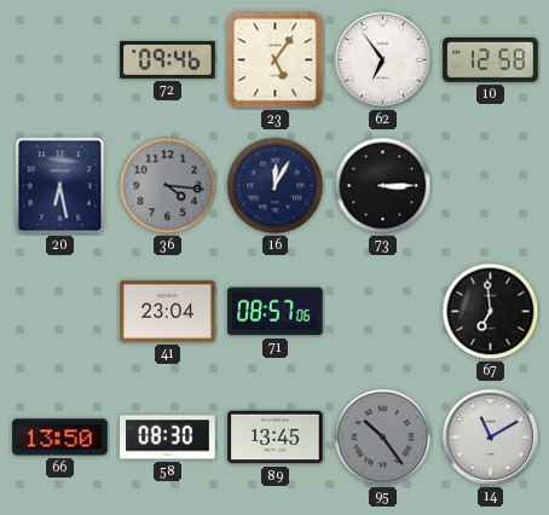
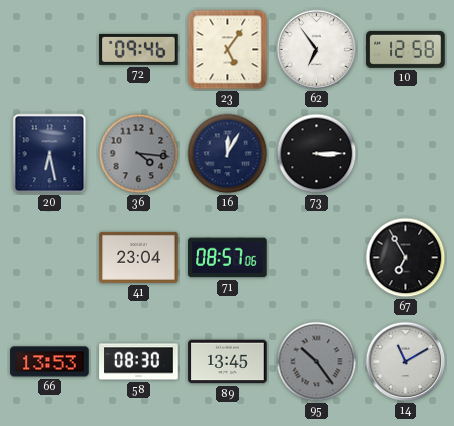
67: 6:59 -> 6:55 (406, 258)
66: 13:50 -> 13:53 (50, 362)
